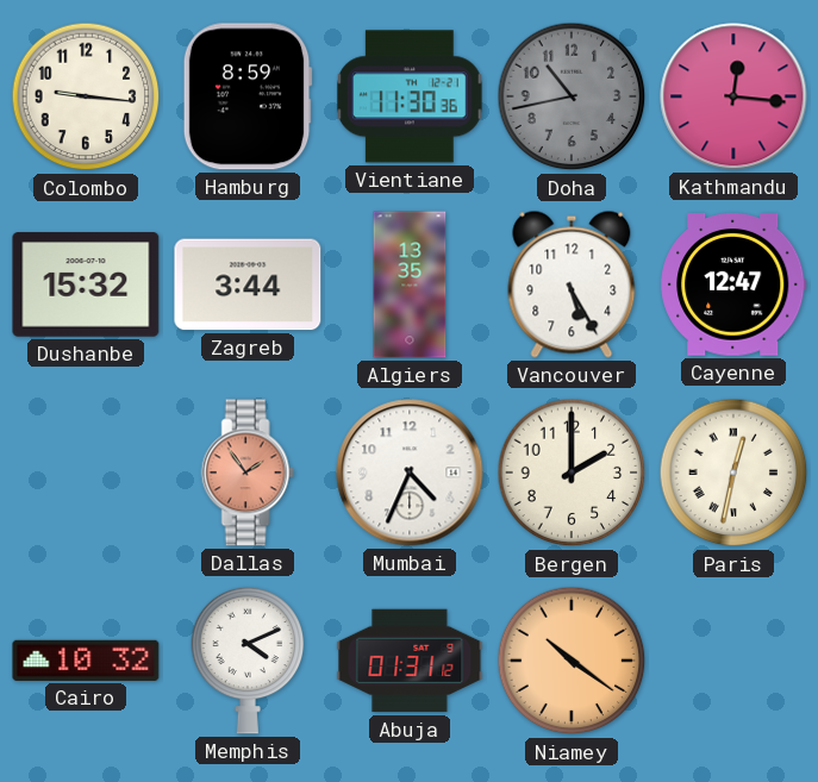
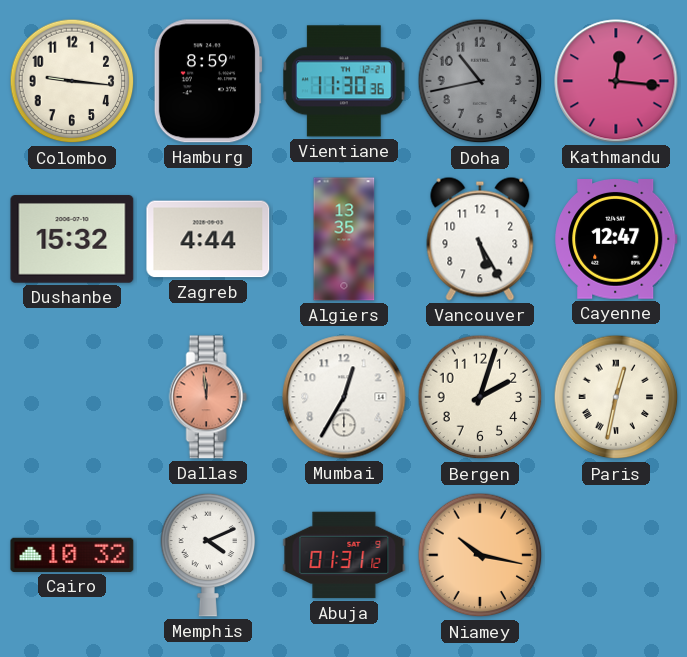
Zagreb: 3:44 -> 4:44 (208, 239)
Dallas: 1:54 -> 11:59 (208, 397)
Mumbai: 4:34 -> 12:35 (344, 397)
Bergen: 2:00 -> 2:03 (480, 397)
Niamey: 10:21 -> 10:17 (480, 555)
